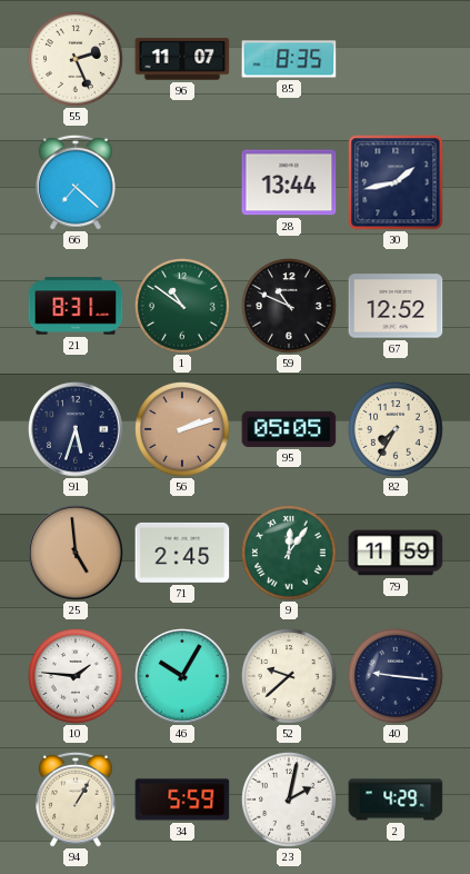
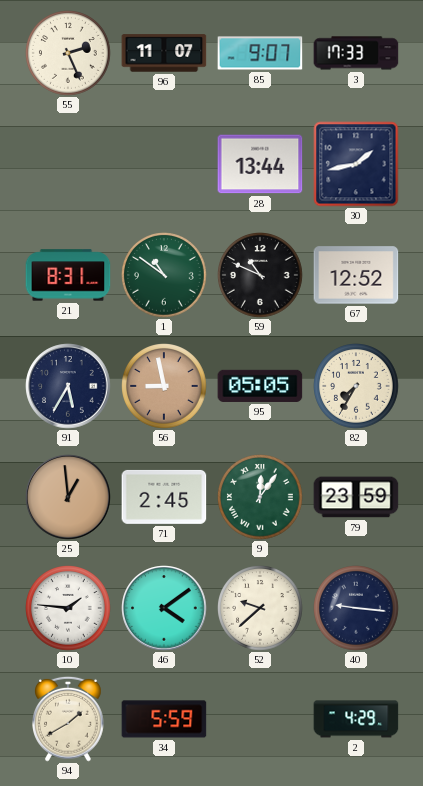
85: 8:35 -> 9:07 (260, 53)
3: none -> 17:33 (356, 53)
66: 7:22 -> none (77, 182)
91: 5:33 -> 5:35 (68, 386)
56: 2:12 -> 8:58 (165, 387)
25: 4:59 -> 12:59 (68, 497)
79: 11:59 -> 23:59 (356, 497)
46: 10:05 -> 4:09 (164, 608)
94: 1:05 -> 1:40 (69, 719)
23: 2:02 -> none (290, 801)
